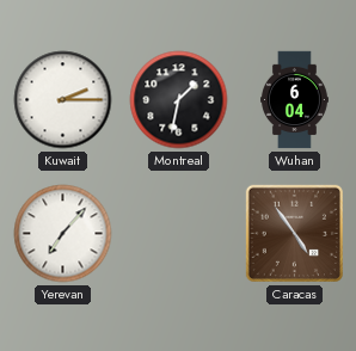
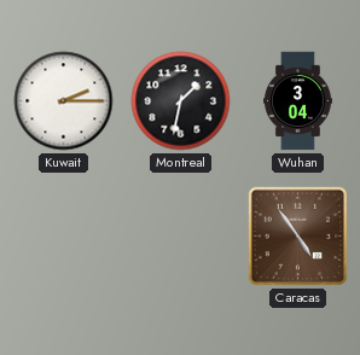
Wuhan: 6:04 -> 3:04 (298, 101)
Yerevan: 7:07 -> none (63, 234)
